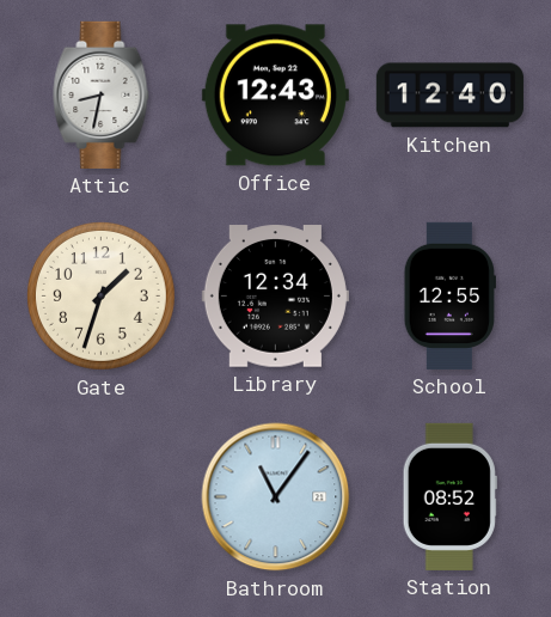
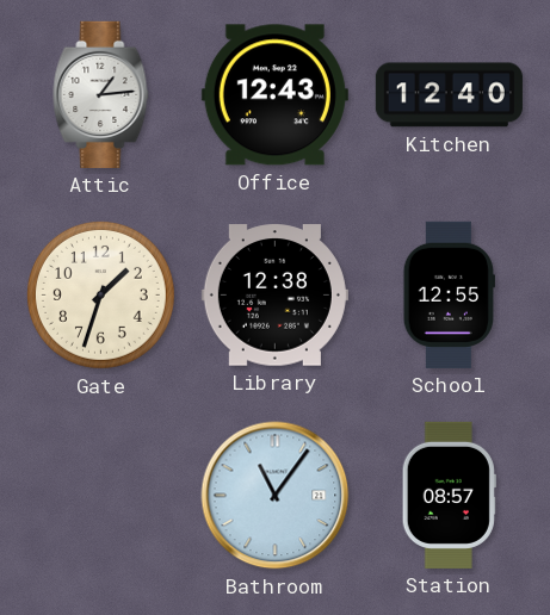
Attic: 8:32 -> 1:14 (101, 94)
Library: 12:34 -> 12:38 (274, 296)
Station: 08:52 -> 08:57 (449, 495)
